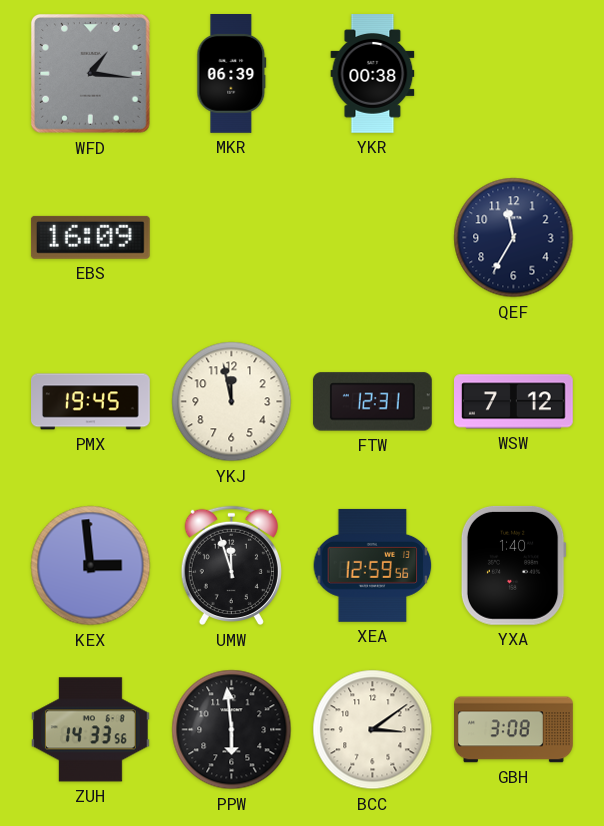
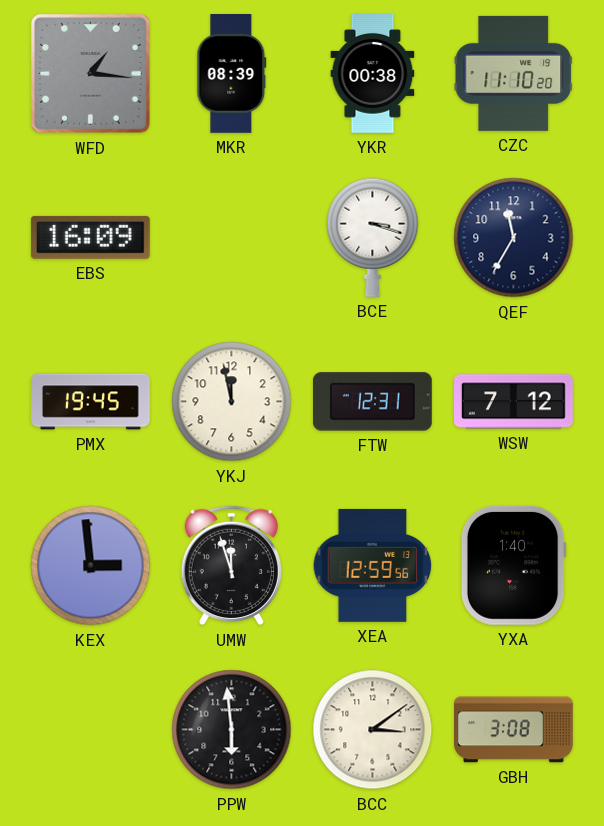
MKR: 06:39 -> 08:39 (232, 74)
CZC: none -> 11:10 (514, 73)
BCE: none -> 3:18 (373, 237)
ZUH: 14:33 -> none (90, 730)
